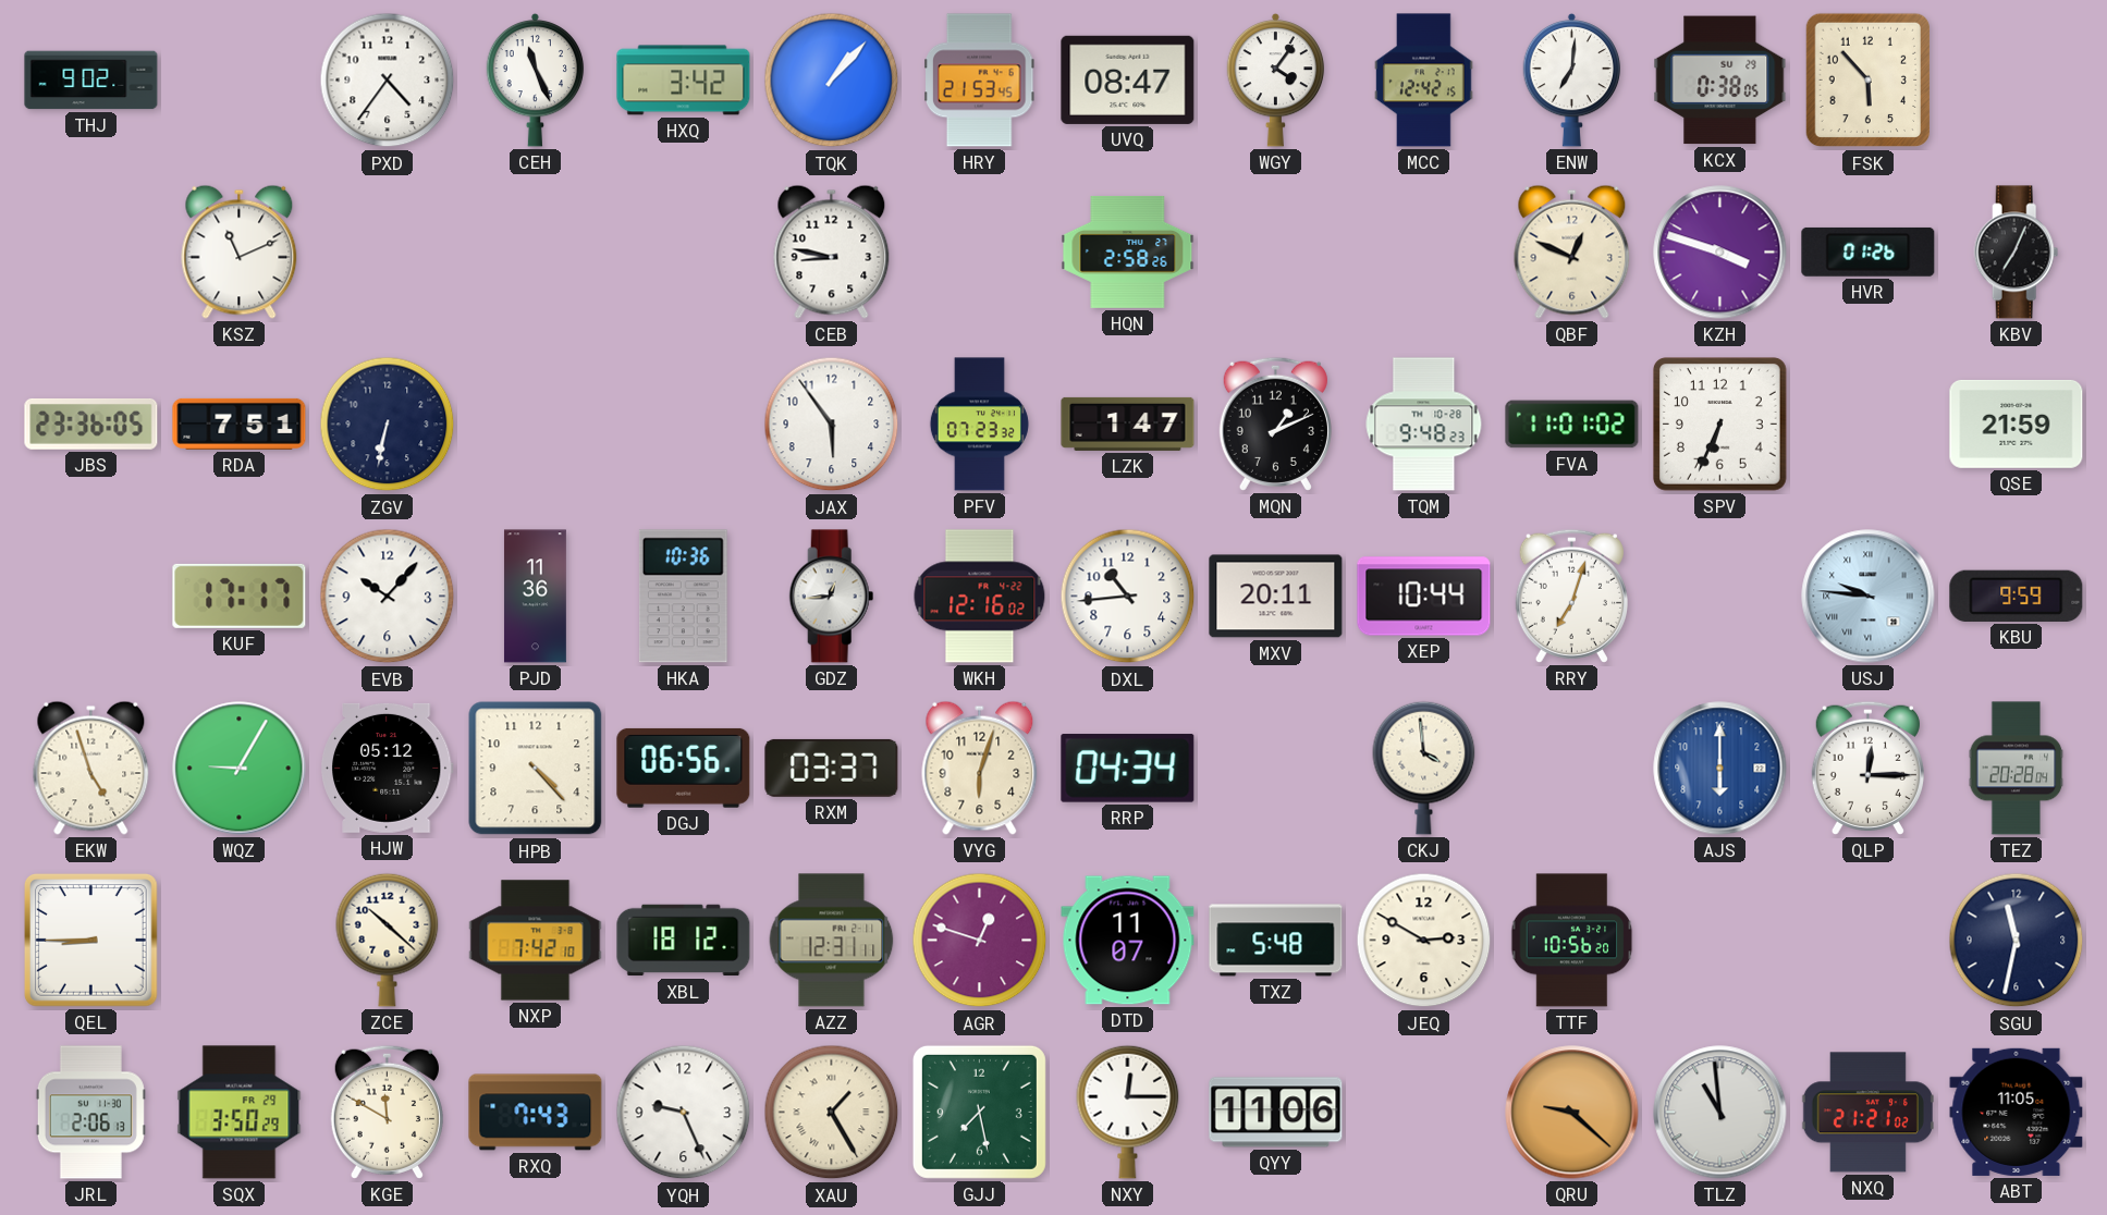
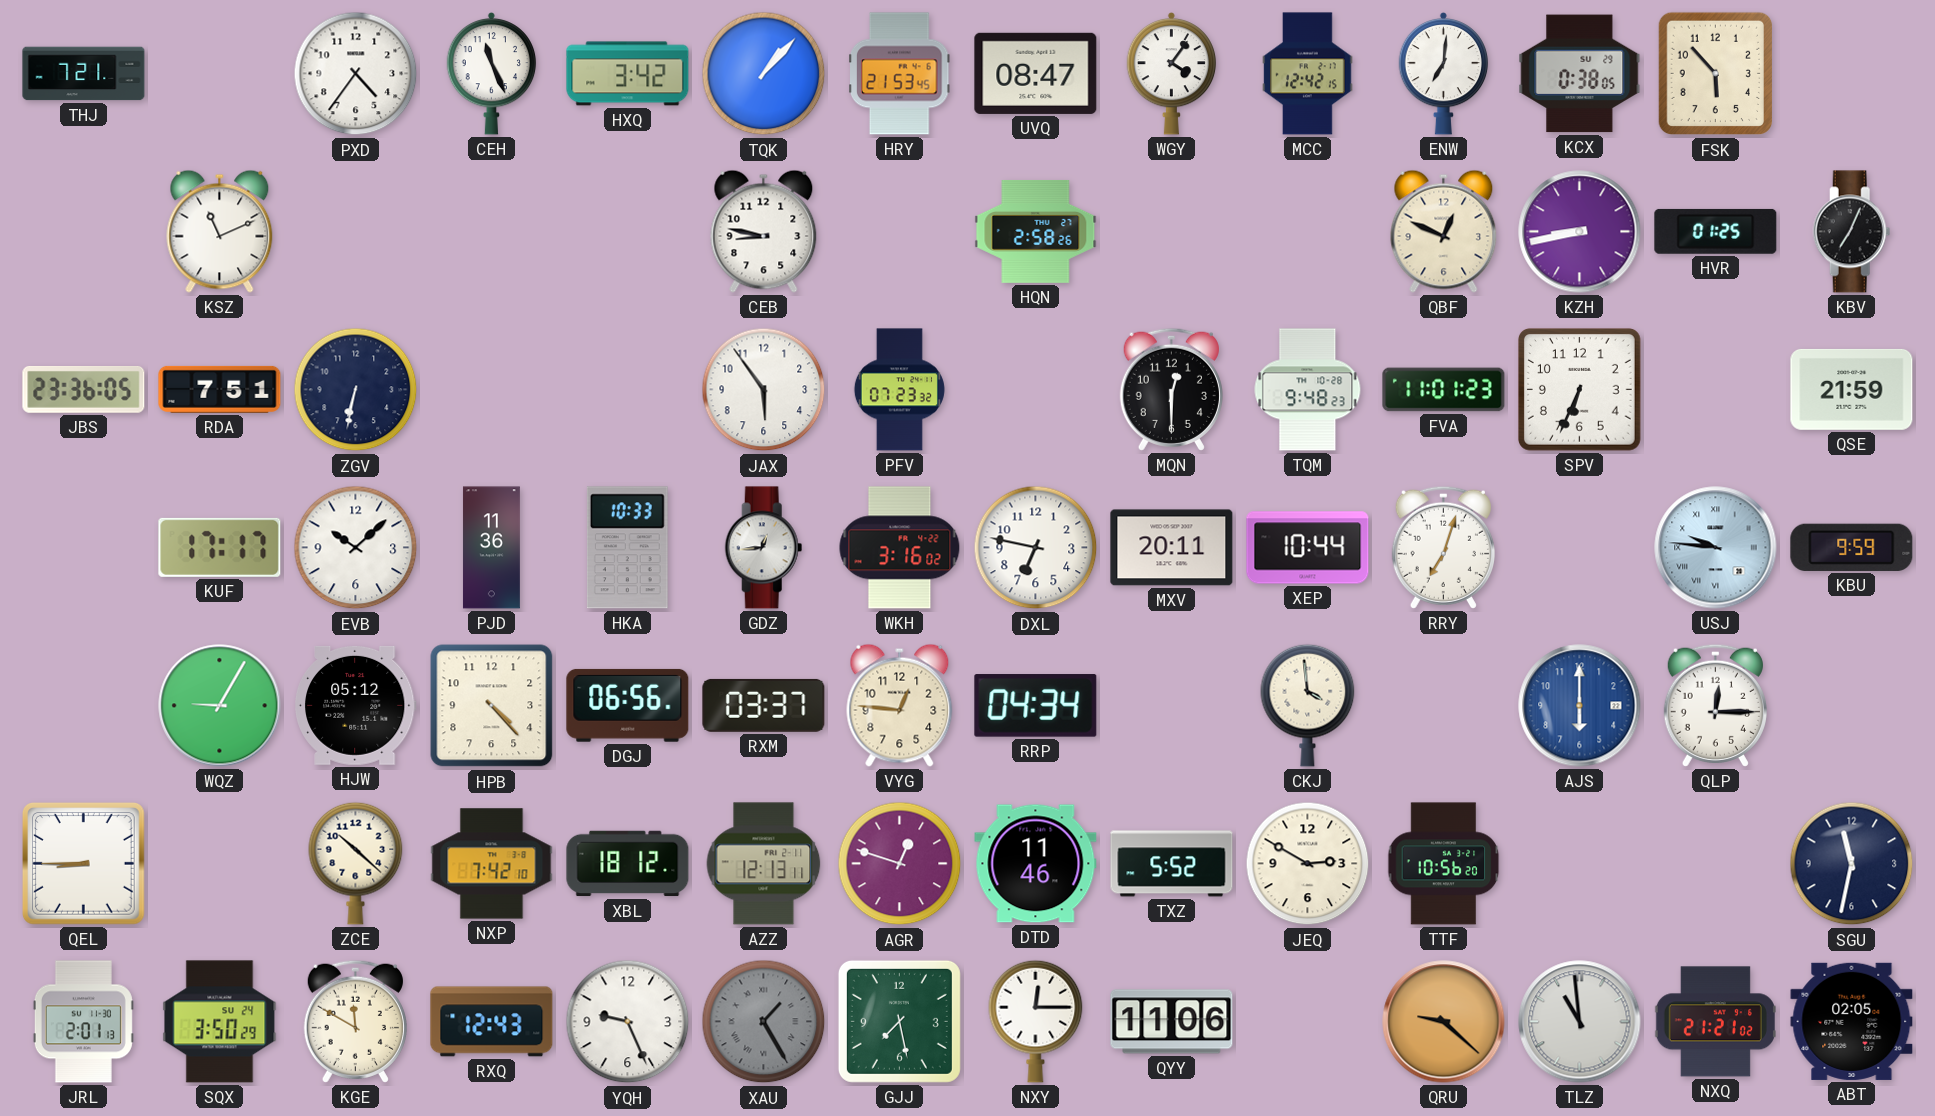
THJ: 9:02 -> 7:21 (84, 74)
KZH: 3:48 -> 8:43 (1580, 232)
HVR: 01:26 -> 01:25 (1716, 231)
LZK: 1:47 -> none (1128, 424)
MQN: 1:11 -> 12:30 (1171, 389)
FVA: 11:01:02 -> 11:01:23 (1444, 390)
EVB: 10:07 -> 10:08 (356, 548)
HKA: 10:36 -> 10:33 (627, 548)
WKH: 12:16 -> 3:16 (900, 548)
DXL: 10:44 -> 6:47 (1036, 548)
EKW: 4:57 -> none (91, 768)
VYG: 6:03 -> 12:46 (900, 705)
TEZ: 20:28 -> none (2017, 769)
AZZ: 12:31 -> 12:13 (764, 864)
DTD: 11:07 -> 11:46 (1036, 864)
TXZ: 5:48 -> 5:52 (1172, 864)
JRL: 2:06 -> 2:01 (83, 1022)
SQX date: FR 29 -> SU 24 (220, 1022)
RXQ: 7:43 -> 12:43 (492, 1022)
XAU dial: cream -> grey (764, 1022)
ABT: 11:05 -> 02:05 (1852, 1021)
